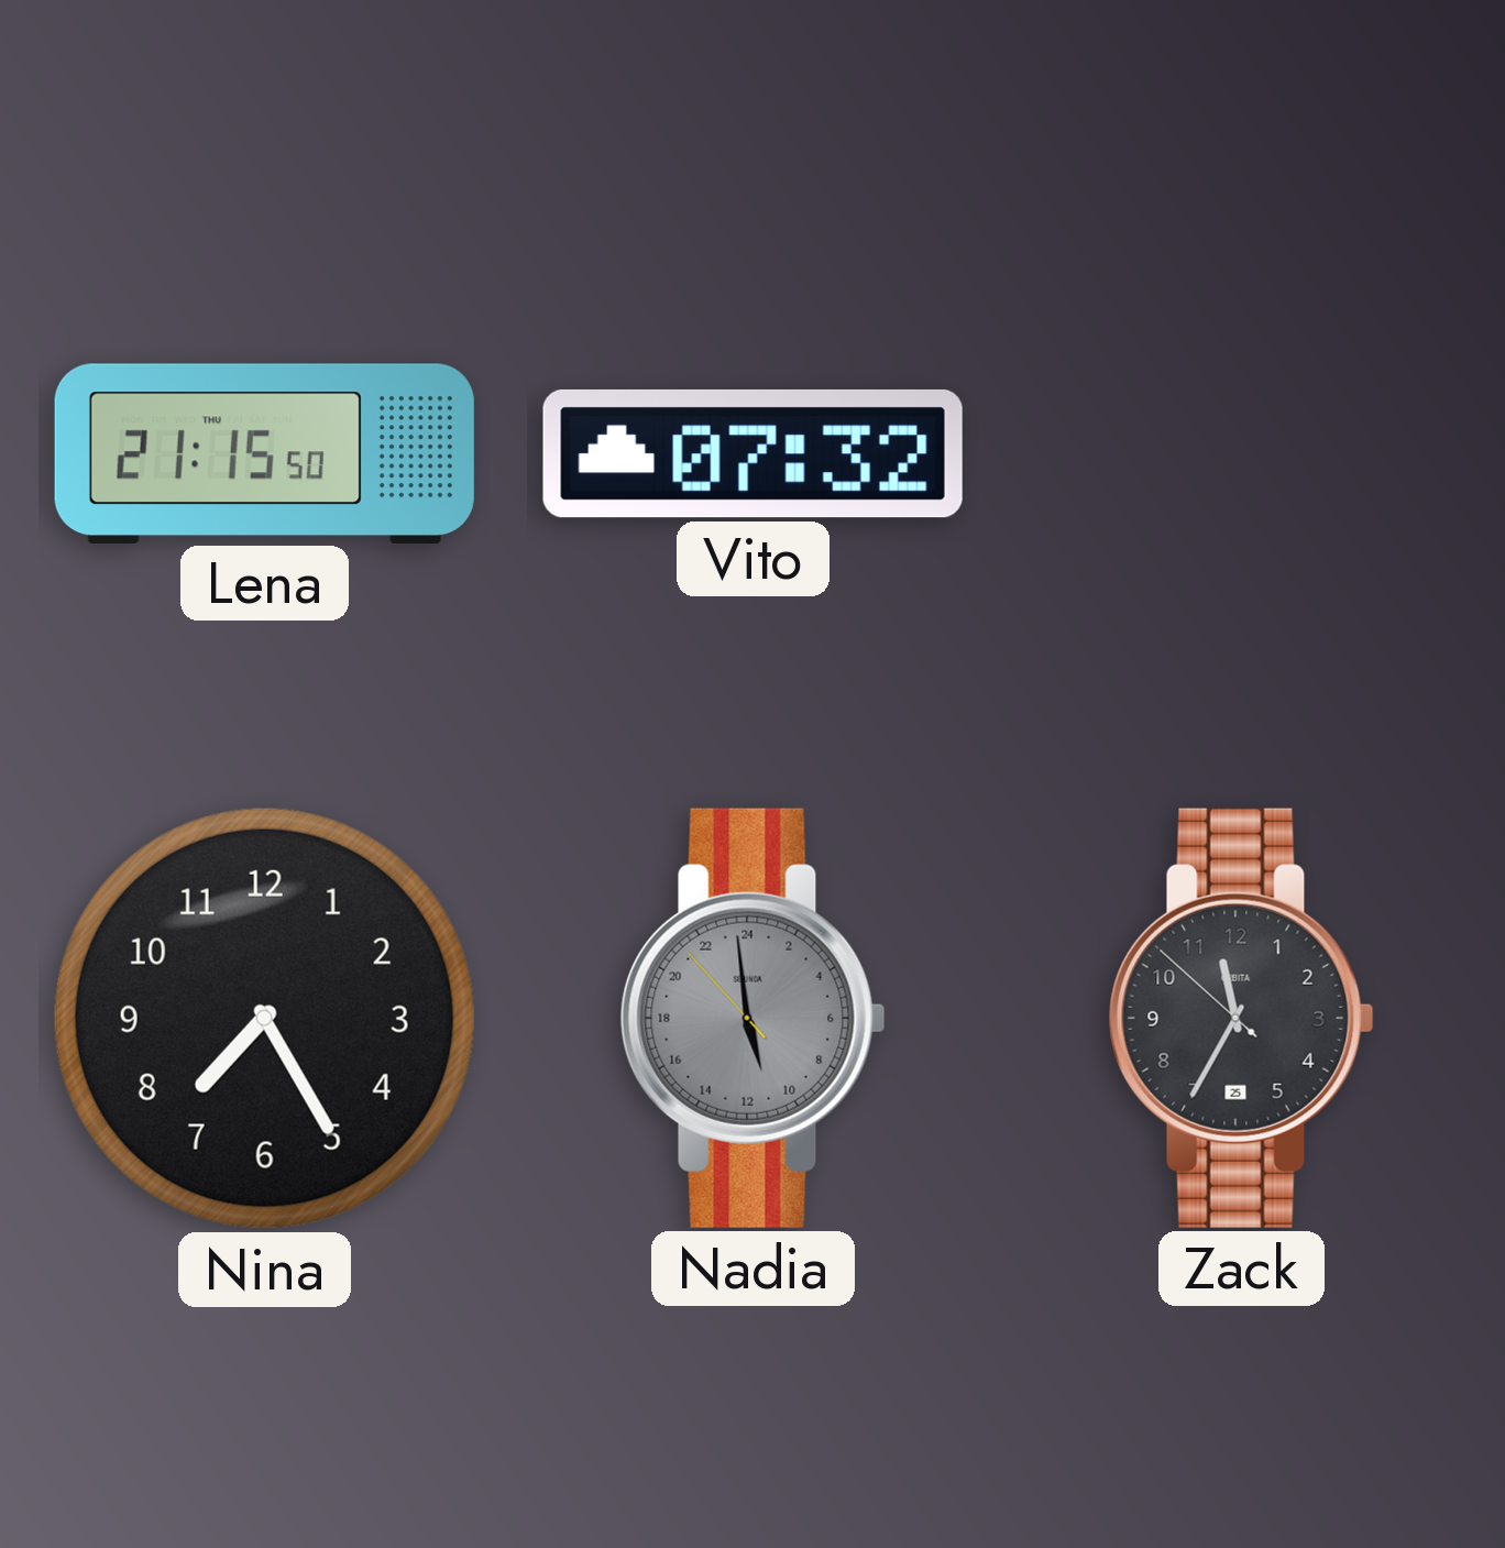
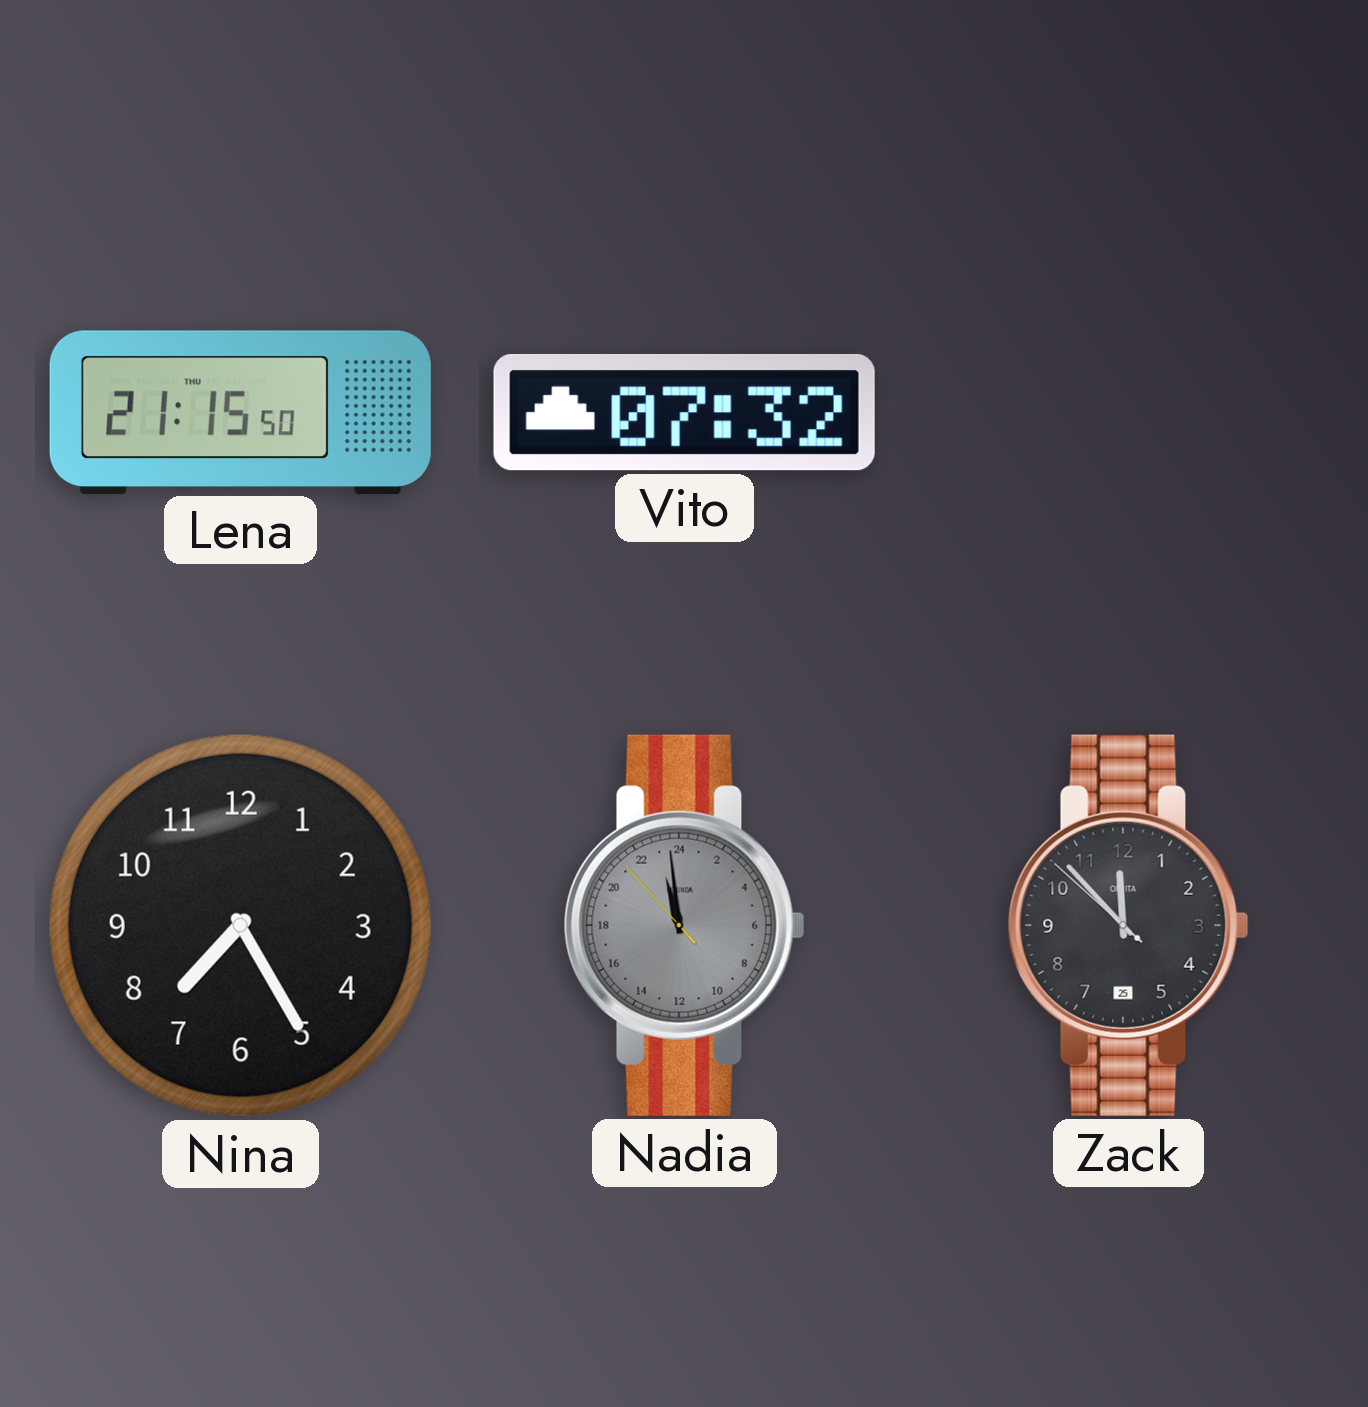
Nadia: 10:58 -> 22:58 (684, 925)
Zack: 11:34 -> 11:52 (1128, 925)
